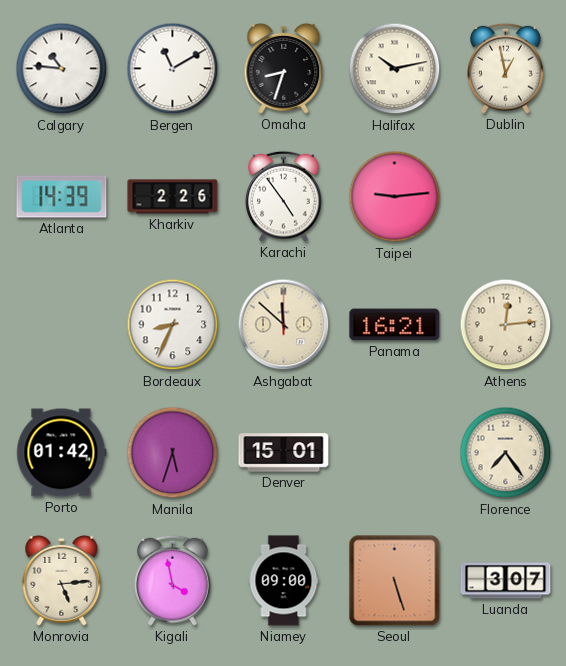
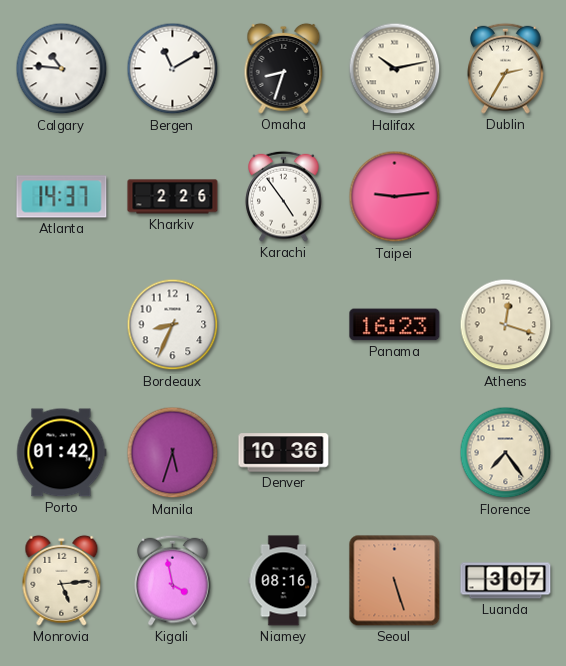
Dublin: 12:58 -> 2:35 (506, 68)
Atlanta: 14:39 -> 14:37 (62, 197)
Ashgabat: 11:52 -> none (284, 325)
Panama: 16:21 -> 16:23 (395, 325)
Athens: 12:14 -> 12:18 (506, 325)
Denver: 15:01 -> 10:36 (284, 453)
Niamey: 09:00 -> 08:16 (284, 581)
